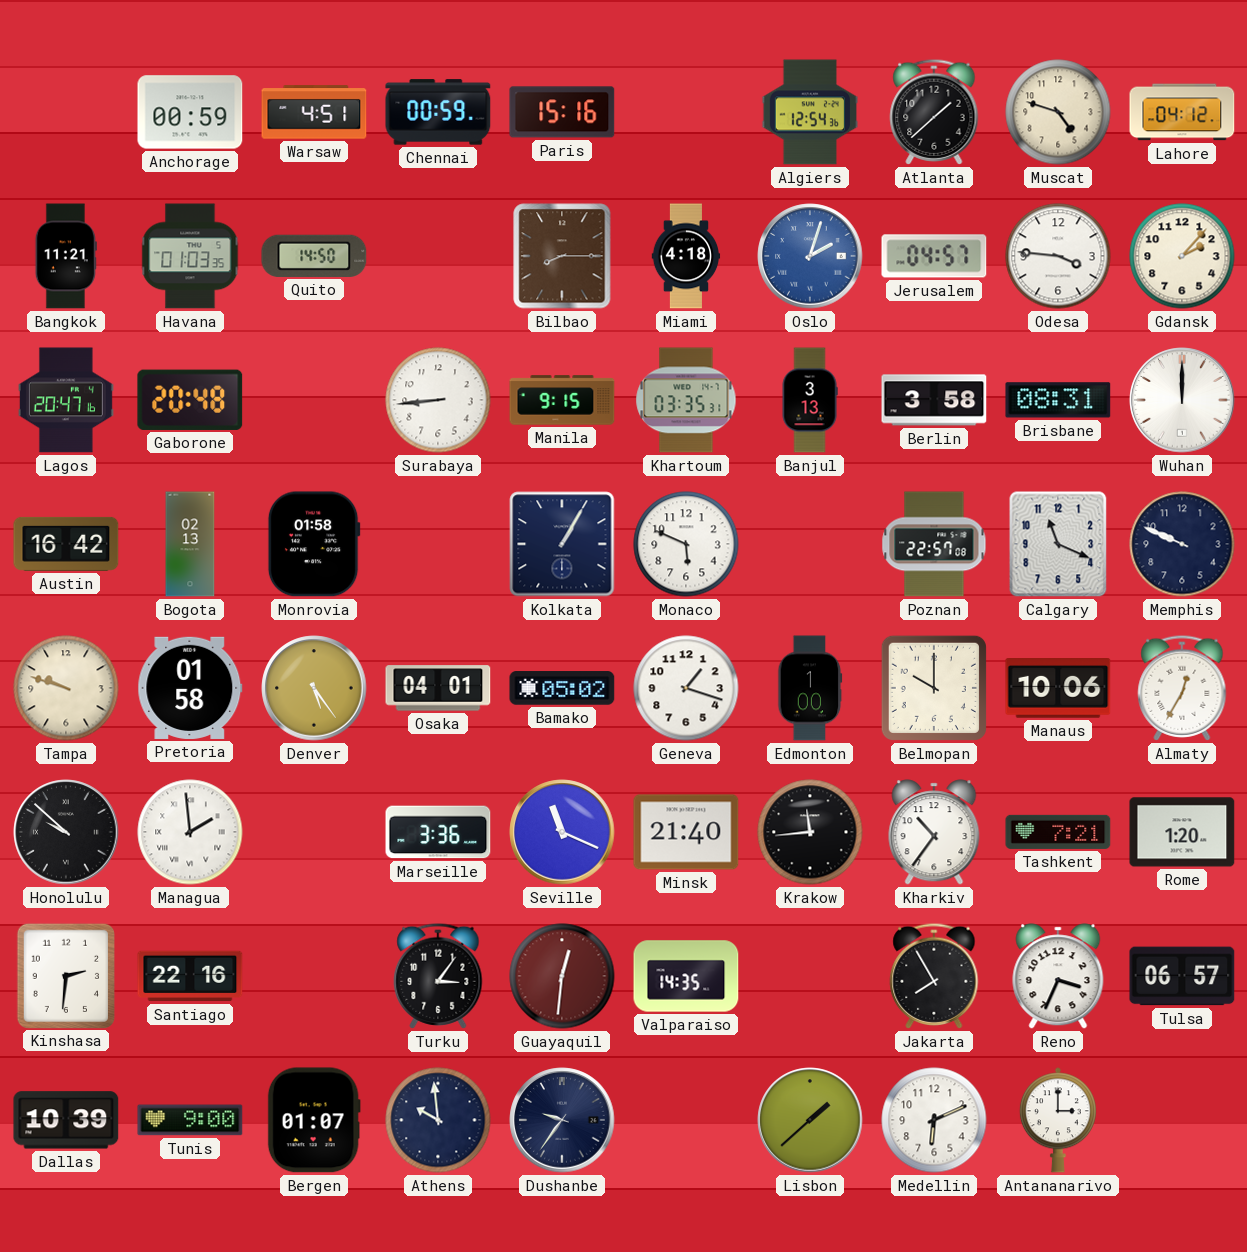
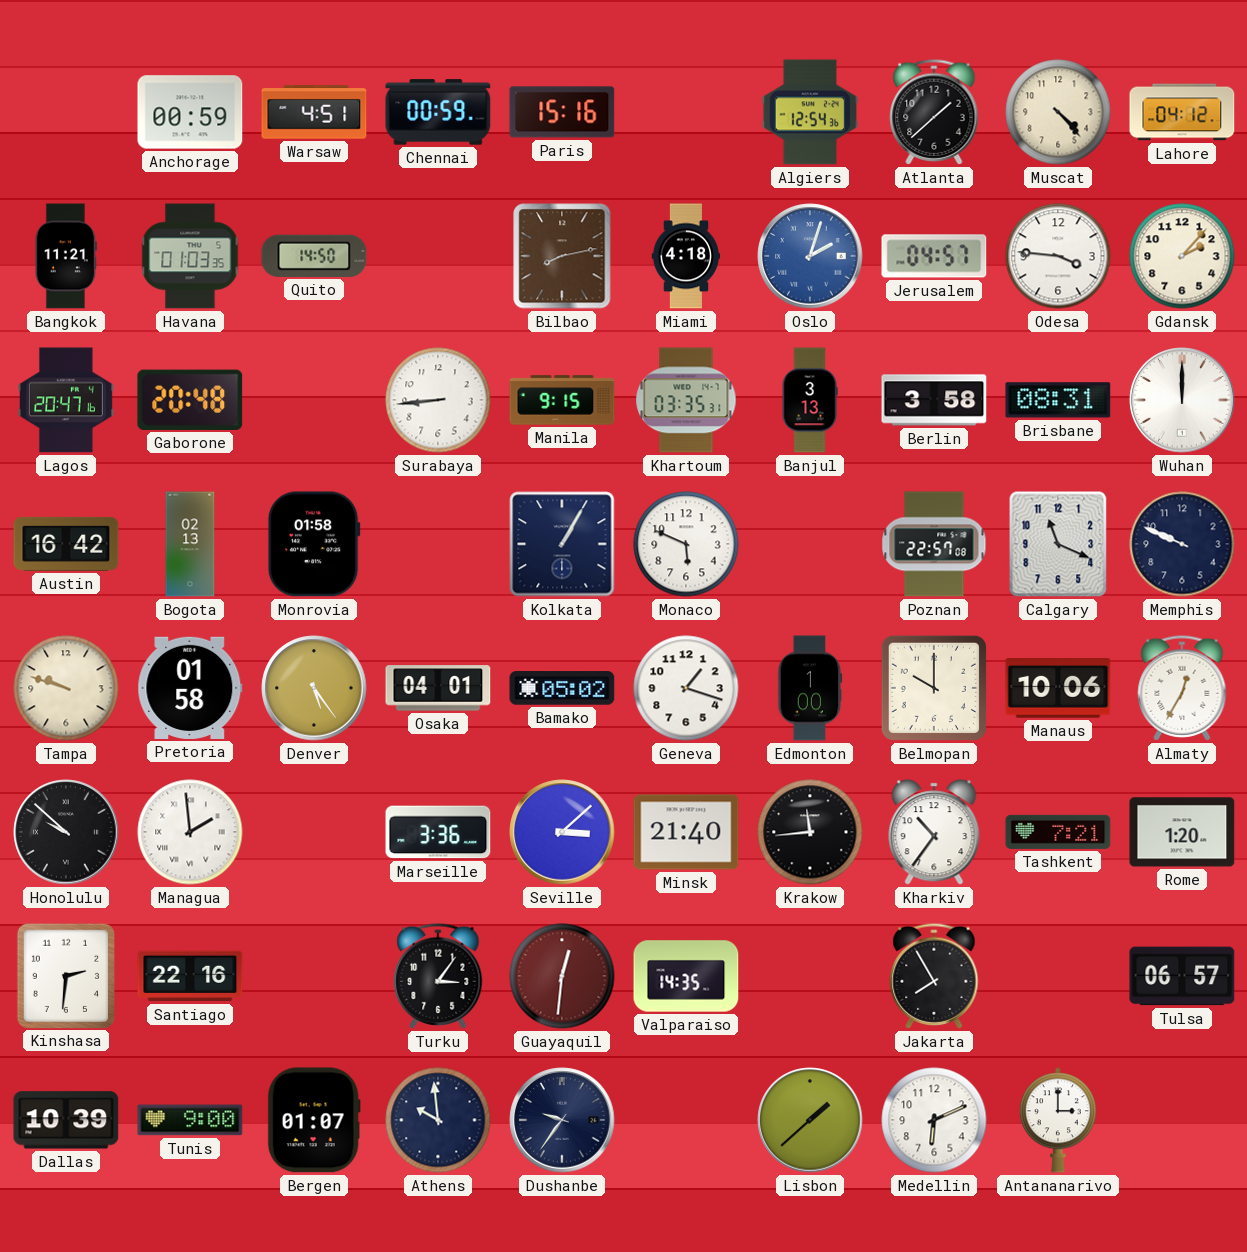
Muscat: 4:48 -> 4:23 (1058, 112)
Bilbao: 8:15 -> 8:13 (562, 256)
Seville: 11:19 -> 3:08 (562, 832)
Reno: 3:34 -> none (1058, 976)
